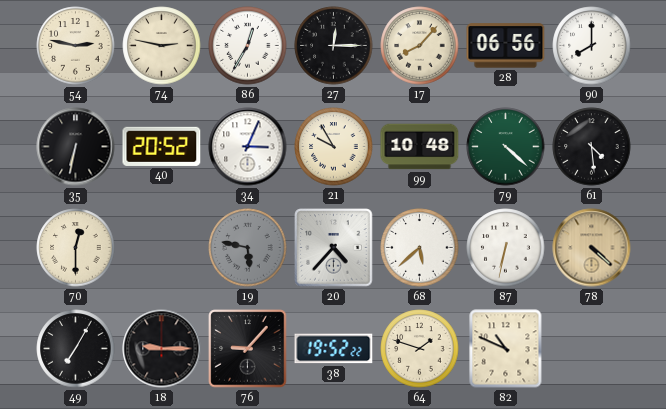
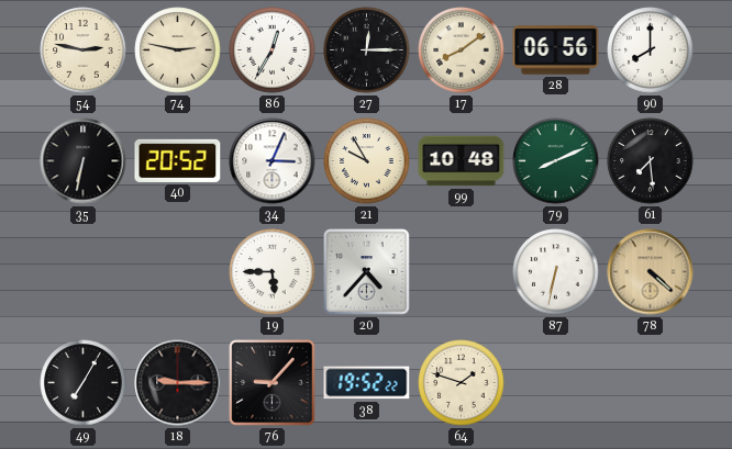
17: 8:07 -> 8:09 (462, 50)
79: 4:22 -> 8:11 (556, 161)
61: 4:29 -> 7:29 (651, 161)
70: 12:30 -> none (76, 248)
19: 5:47 -> 5:45 (273, 272)
19 dial: grey -> white (273, 272)
68: 5:38 -> none (420, 248)
82: 10:49 -> none (506, 349)
